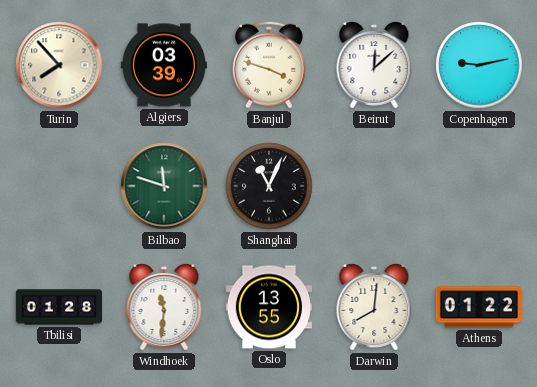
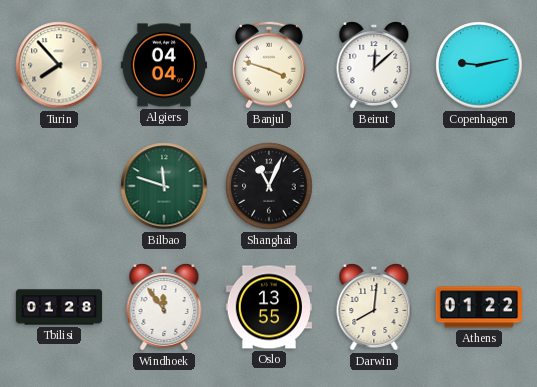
Algiers: 03:39 -> 04:04 (163, 65)
Windhoek: 11:31 -> 11:54 (164, 307)
